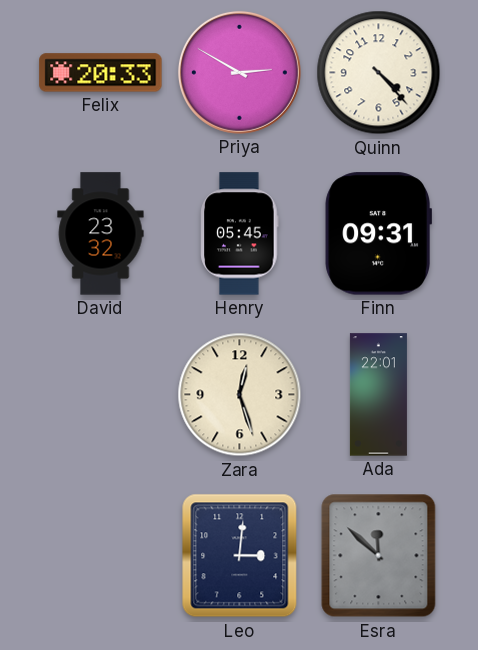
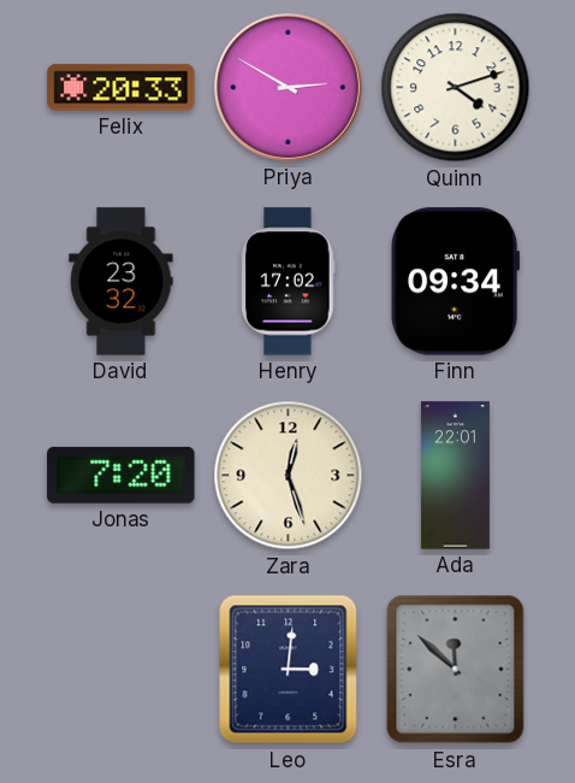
Quinn: 4:23 -> 4:12 (456, 88)
Henry: 05:45 -> 17:02 (289, 282)
Finn: 09:31 -> 09:34 (455, 282)
Jonas: none -> 7:20 (121, 475)
